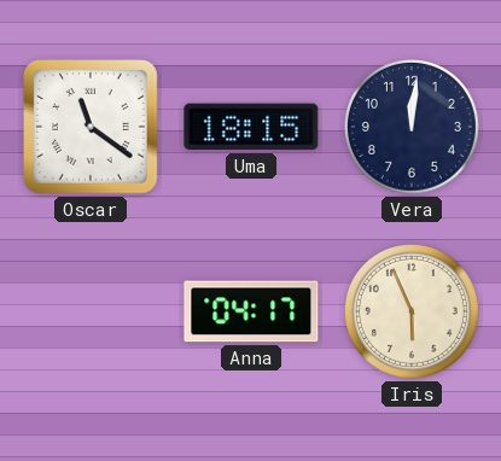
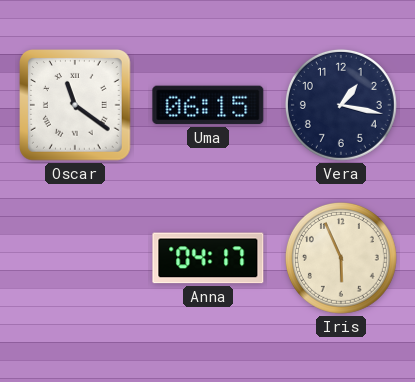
Uma: 18:15 -> 06:15 (208, 105)
Vera: 12:01 -> 1:17 (341, 105)
